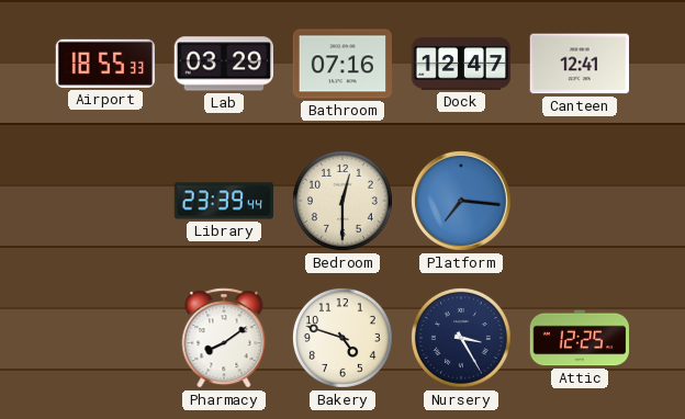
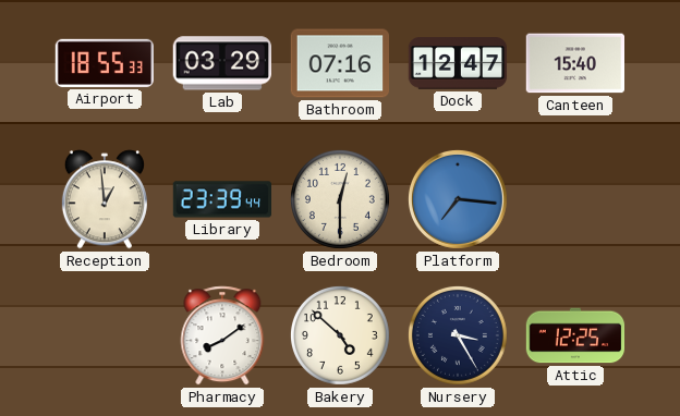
Canteen: 12:41 -> 15:40 (574, 63)
Reception: none -> 12:59 (105, 199)
Bakery: 4:48 -> 4:52 (340, 335)
